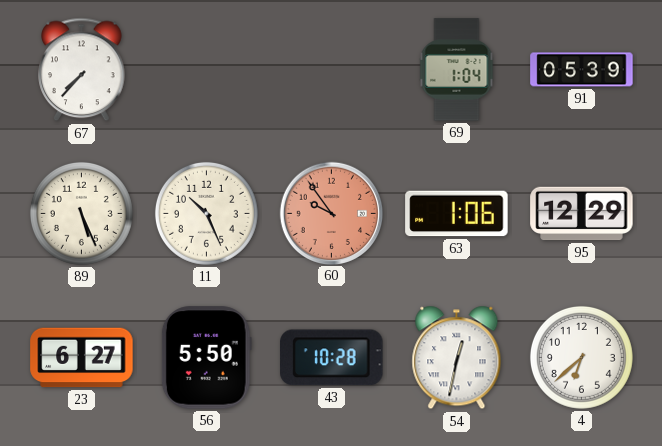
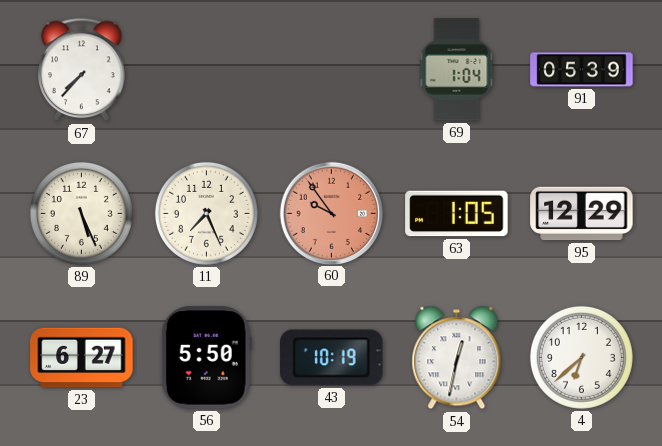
11: 10:26 -> 7:26 (206, 213)
63: 1:06 -> 1:05 (457, 214)
43: 10:28 -> 10:19 (332, 358)
